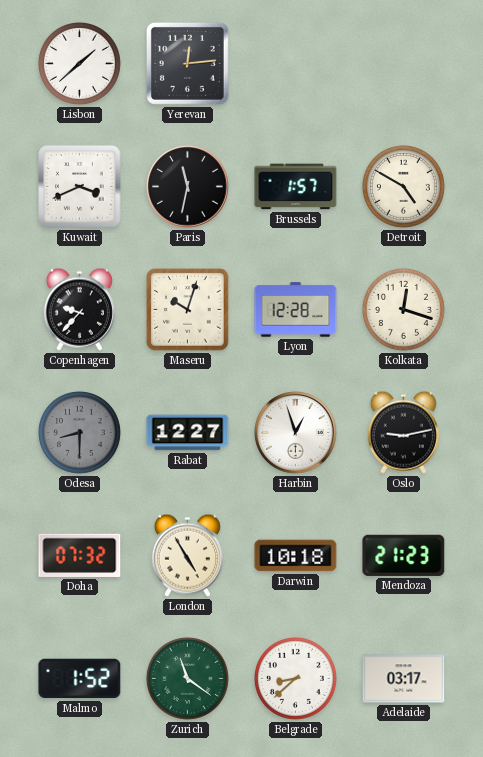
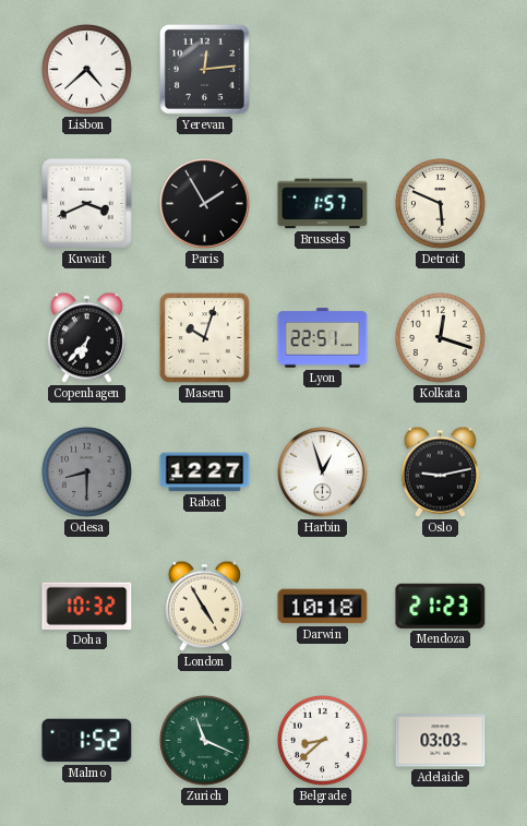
Lisbon: 1:38 -> 4:38 (86, 69)
Paris: 11:32 -> 1:55 (205, 204)
Detroit: 4:50 -> 5:49 (440, 203)
Copenhagen: 9:37 -> 6:37 (86, 337)
Lyon: 12:28 -> 22:51 (323, 338)
Doha: 07:32 -> 10:32 (87, 606)
Zurich: 11:21 -> 11:19 (204, 740)
Adelaide: 03:17 -> 03:03 (441, 741)
